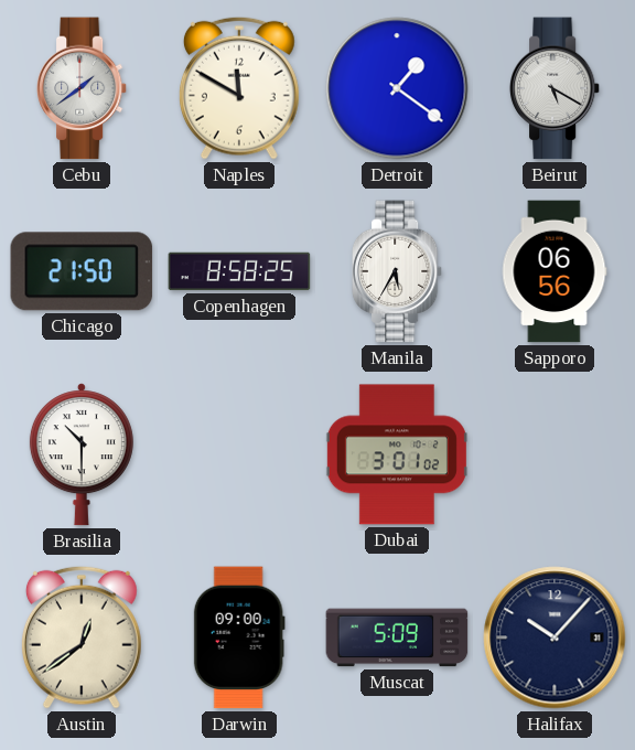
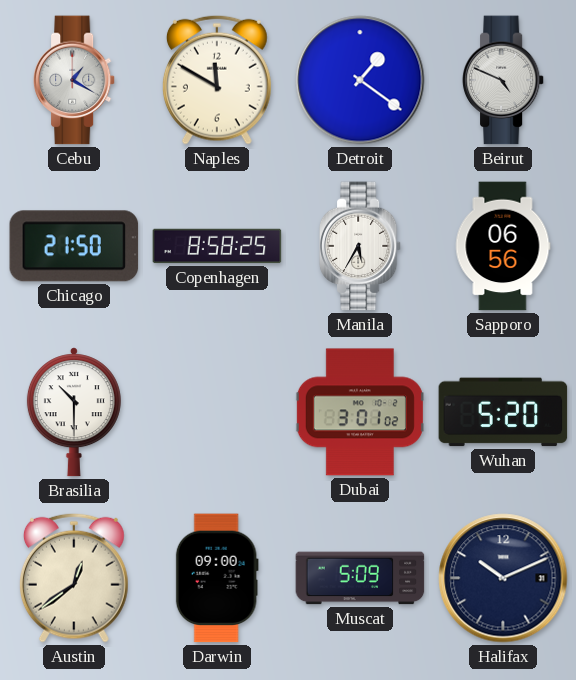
Cebu: 1:39 -> 1:20 (74, 80)
Beirut: 5:20 -> 4:49 (503, 80)
Wuhan: none -> 5:20 (503, 412)
Halifax: 10:07 -> 10:11 (503, 578)
